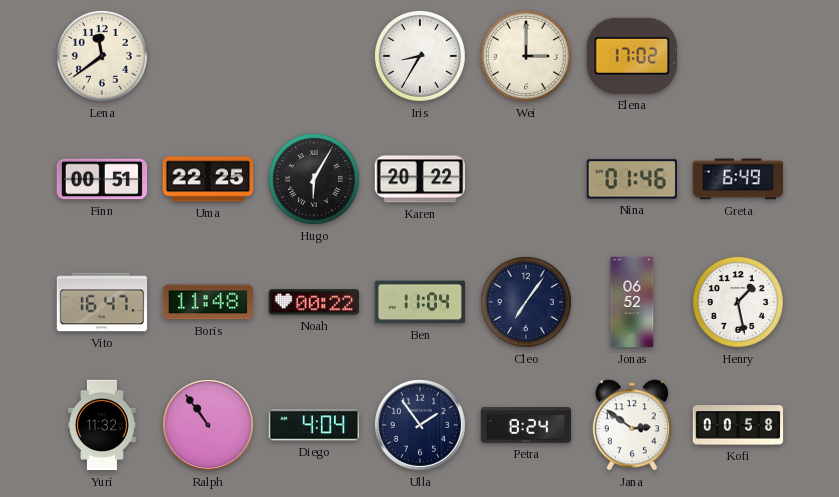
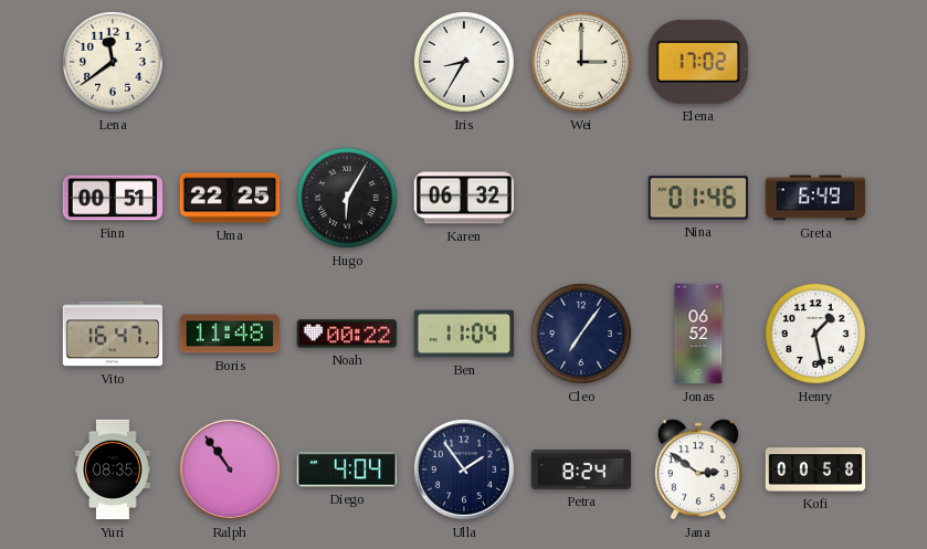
Karen: 20:22 -> 06:32 (464, 198)
Yuri: 11:32 -> 08:35 (113, 469)
